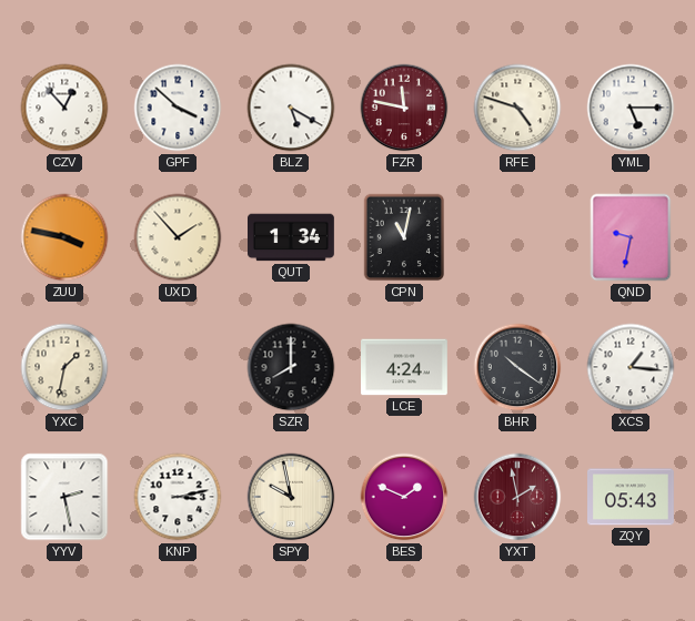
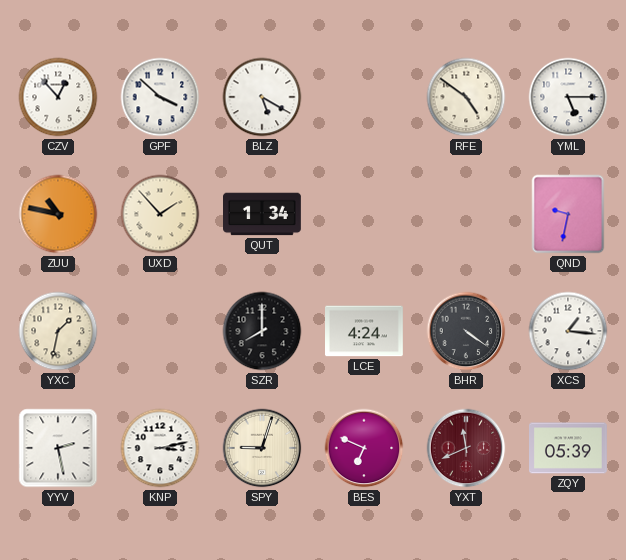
FZR: 11:47 -> none (404, 108)
RFE: 4:48 -> 4:51 (466, 97)
ZUU: 3:47 -> 10:47 (58, 214)
CPN: 11:02 -> none (404, 237)
BHR: 10:21 -> 4:21 (466, 331)
SPY: 9:58 -> 9:03 (262, 448)
BES: 1:49 -> 6:49 (364, 448)
YXT: 1:58 -> 11:41 (466, 448)
ZQY: 05:43 -> 05:39 (569, 448)
